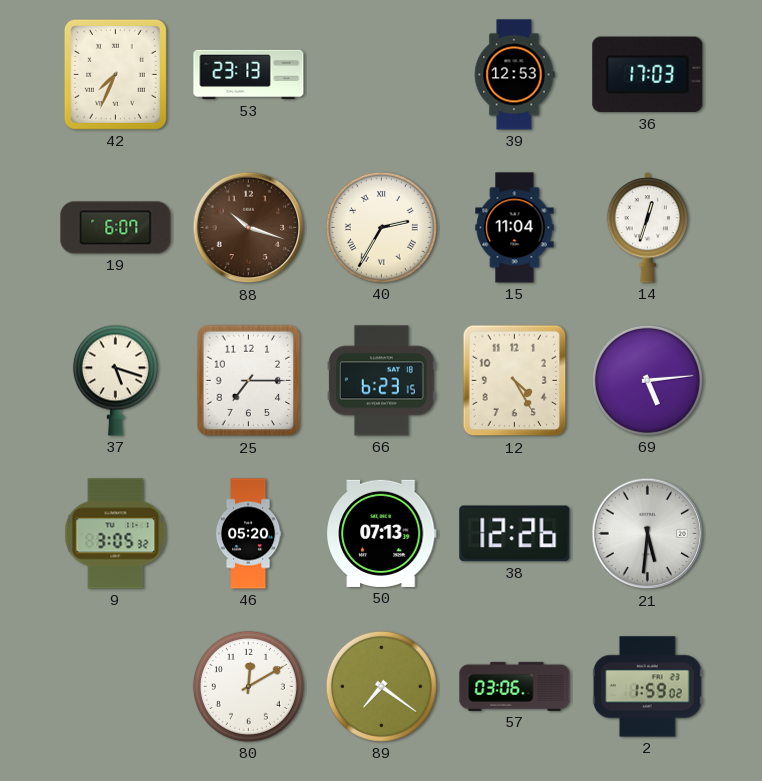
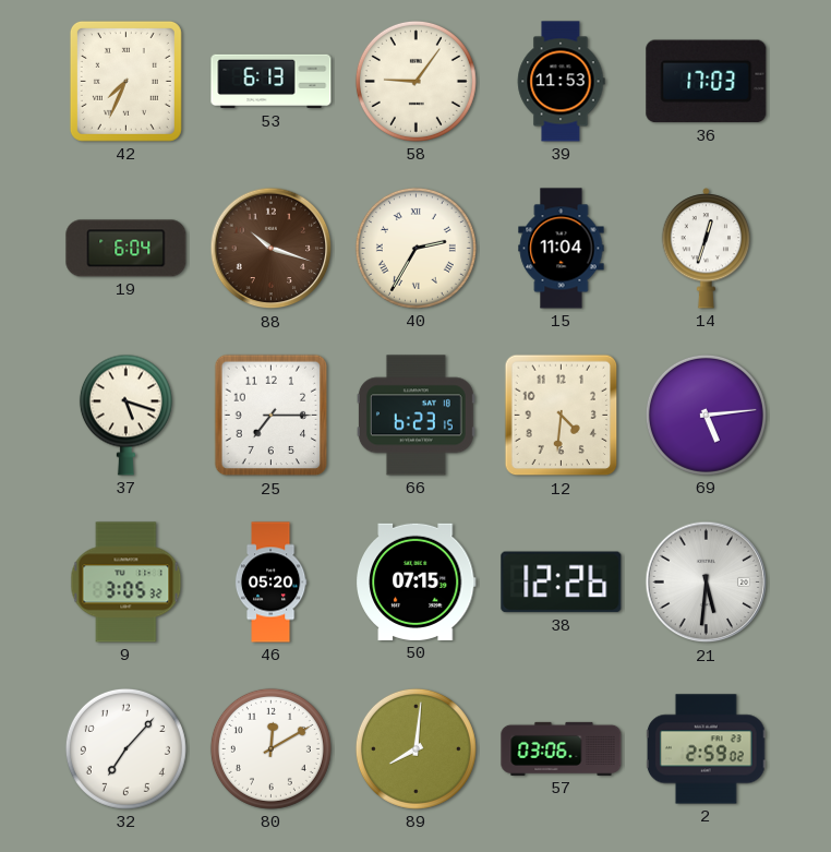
53: 23:13 -> 6:13 (272, 82)
58: none -> 9:06 (415, 81)
39: 12:53 -> 11:53 (561, 82)
19: 6:07 -> 6:04 (127, 249)
12: 4:25 -> 4:31 (562, 416)
50: 07:13 -> 07:15 (417, 581)
32: none -> 7:07 (125, 748)
89: 7:21 -> 8:01 (415, 748)
2: 1:59 -> 2:59 (706, 749)
